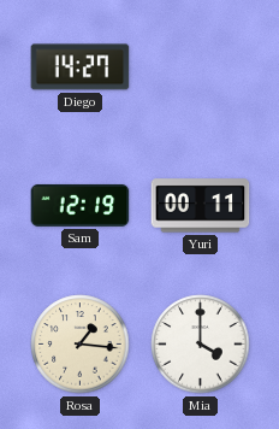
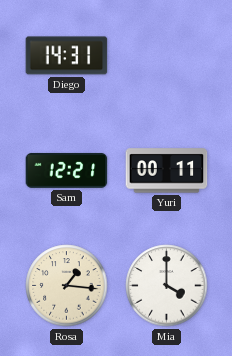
Diego: 14:27 -> 14:31 (67, 56)
Sam: 12:19 -> 12:21 (67, 170)
